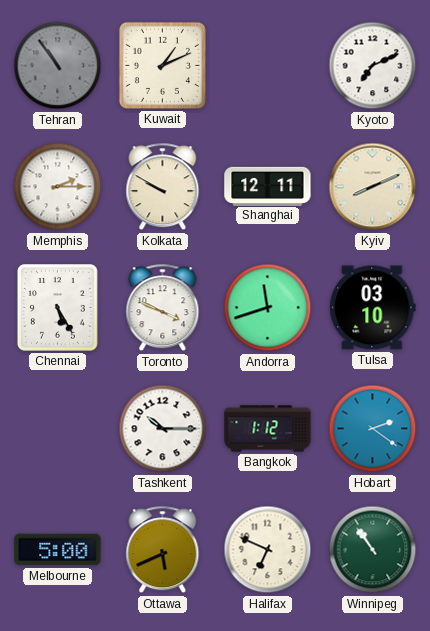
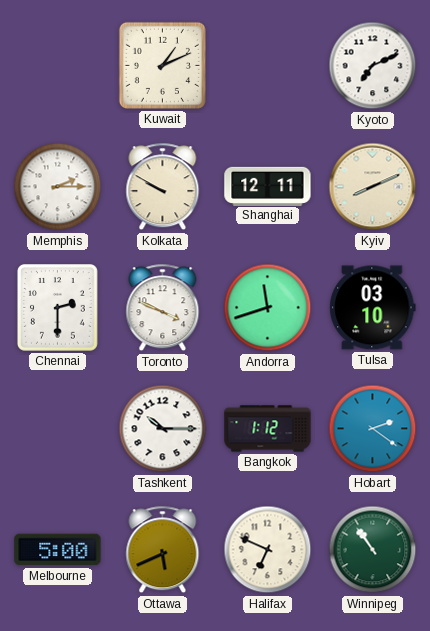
Tehran: 10:54 -> none (58, 66)
Chennai: 5:25 -> 2:30 (58, 308)
